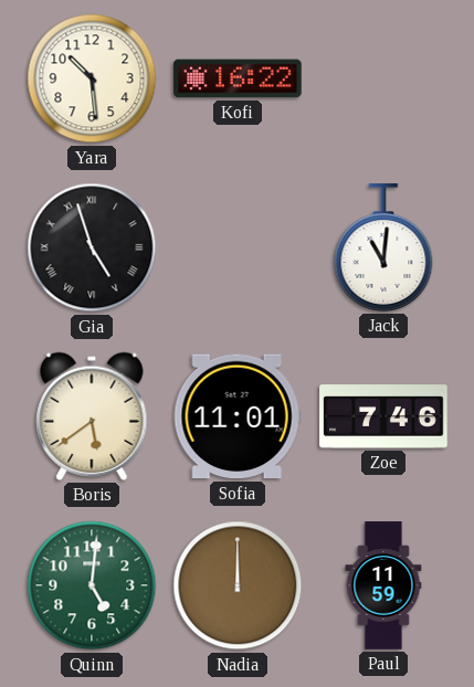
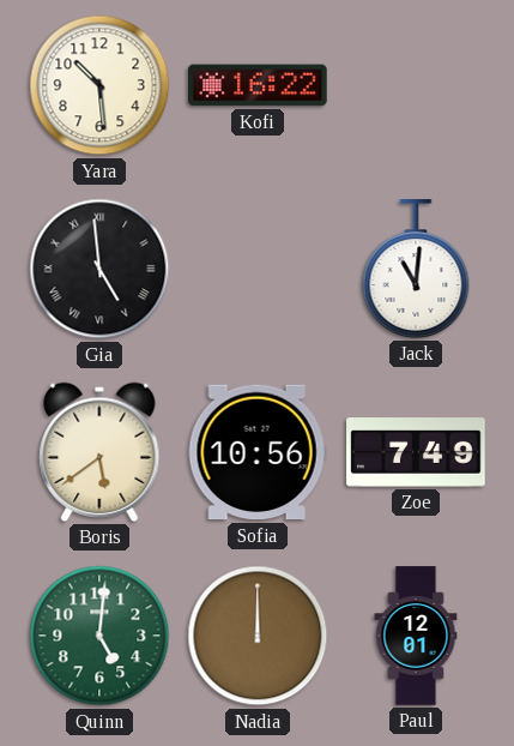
Gia: 4:57 -> 4:59 (99, 269)
Sofia: 11:01 -> 10:56 (258, 452)
Zoe: 7:46 -> 7:49 (416, 452)
Paul: 11:59 -> 12:01 (416, 636)
